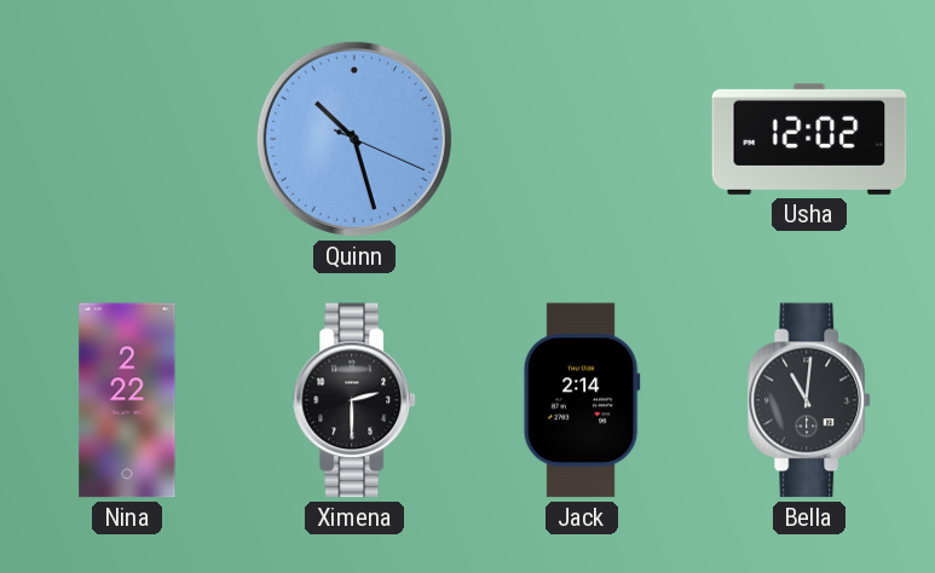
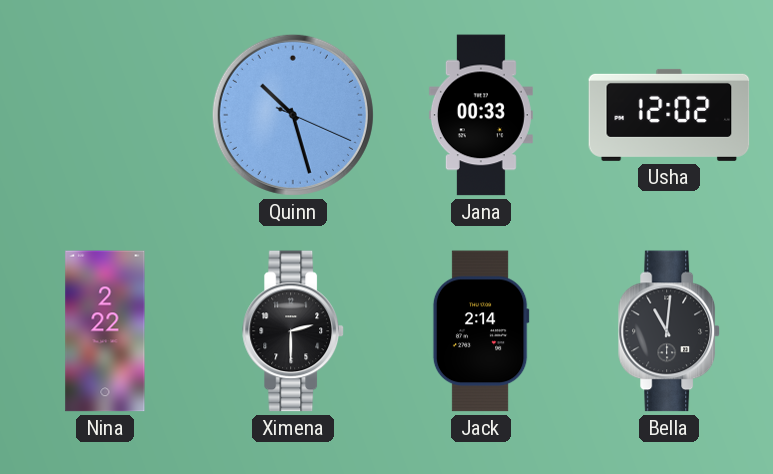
Jana: none -> 00:33 (481, 115)
